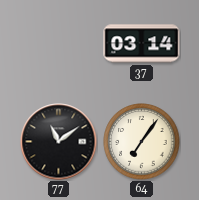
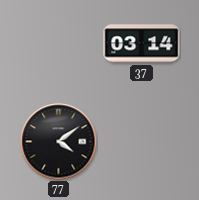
77: 11:09 -> 4:09 (59, 142)
64: 7:06 -> none (142, 142)
